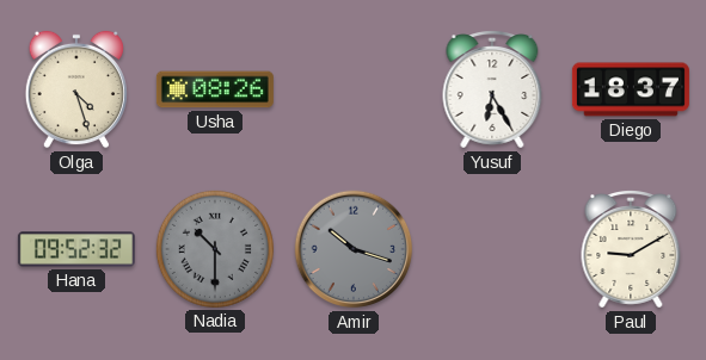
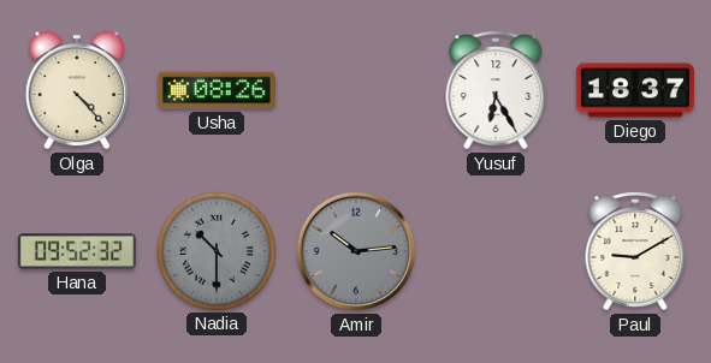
Olga: 4:27 -> 4:23 (77, 90)
Amir: 10:18 -> 10:14 (356, 251)
